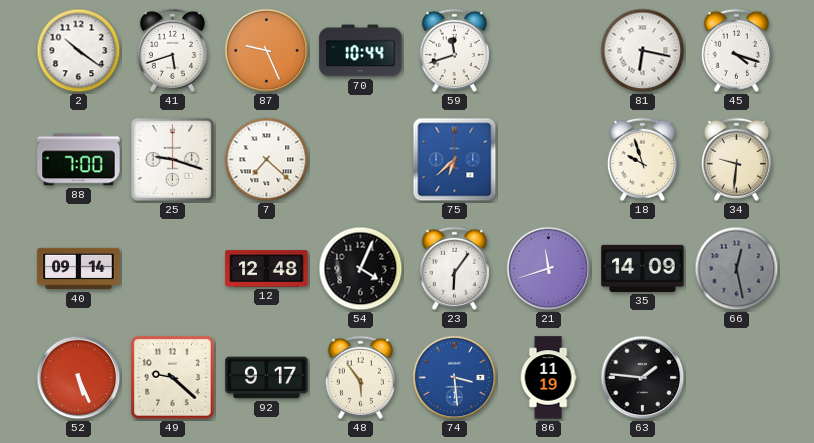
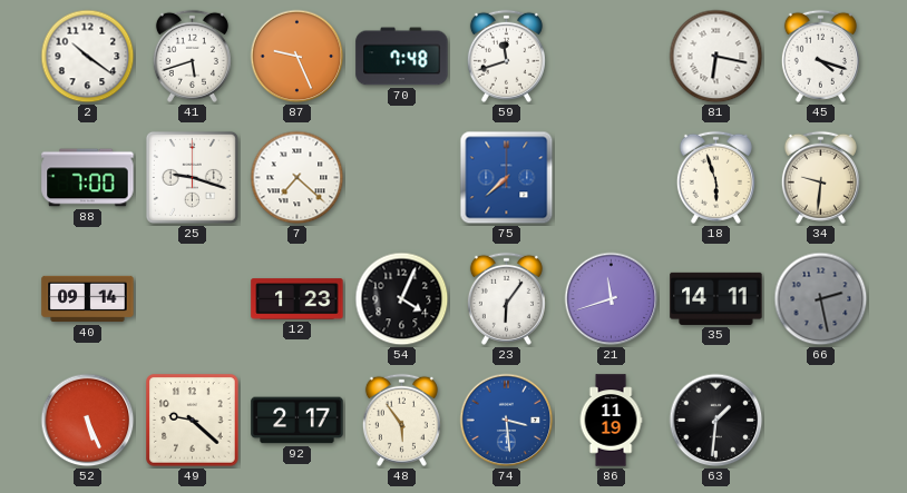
70: 10:44 -> 7:48 (402, 57)
75: 6:38 -> 7:38 (507, 178)
18: 9:57 -> 5:57 (715, 177)
12: 12:48 -> 1:23 (298, 299)
35: 14:09 -> 14:11 (716, 298)
66: 12:28 -> 2:28 (821, 299)
92: 9:17 -> 2:17 (298, 421)
63: 1:46 -> 1:31 (716, 421)
